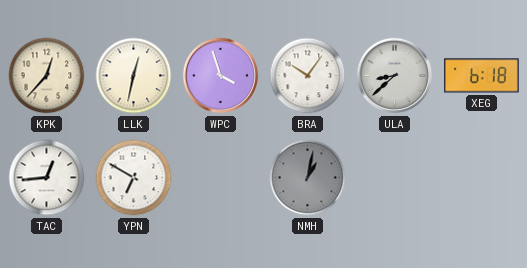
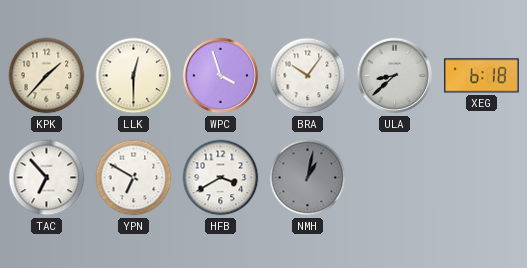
KPK: 12:37 -> 1:37 (47, 76)
LLK: 12:32 -> 12:30 (134, 76)
TAC: 12:44 -> 6:53 (47, 178)
HFB: none -> 3:40 (221, 178)
